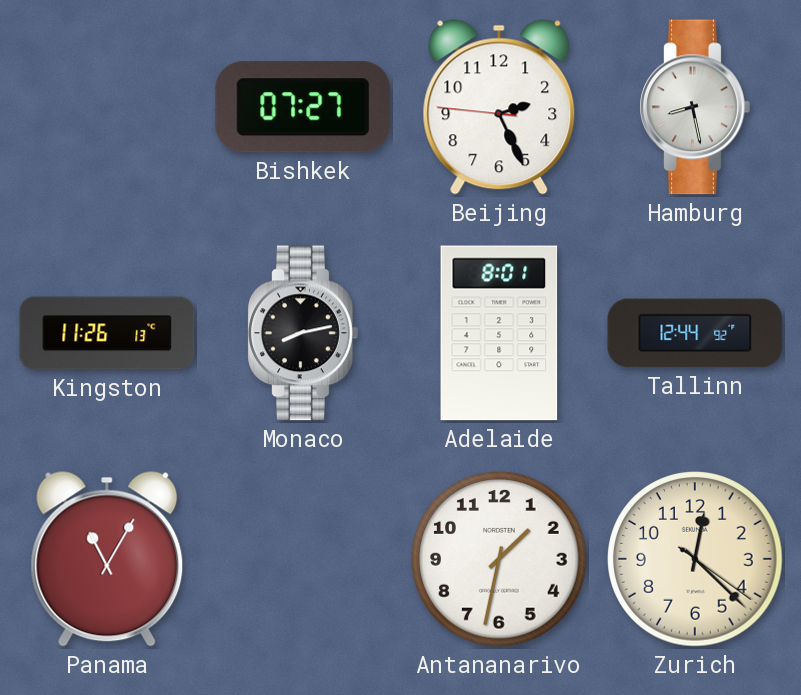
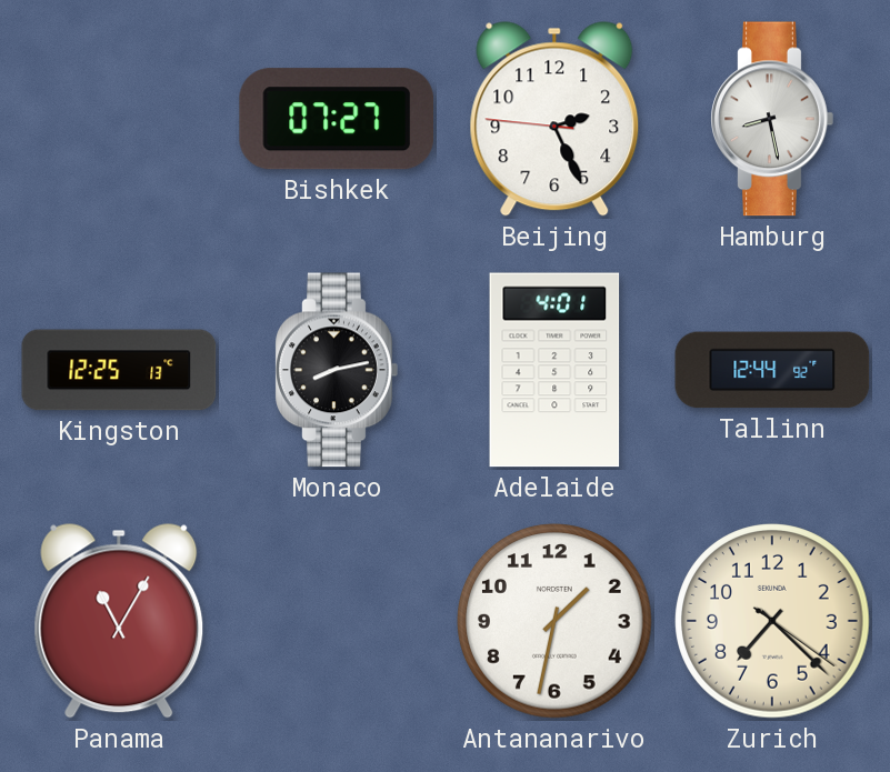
Kingston: 11:26 -> 12:25 (119, 370)
Adelaide: 8:01 -> 4:01 (554, 370)
Zurich: 12:22 -> 7:22 (772, 621)
